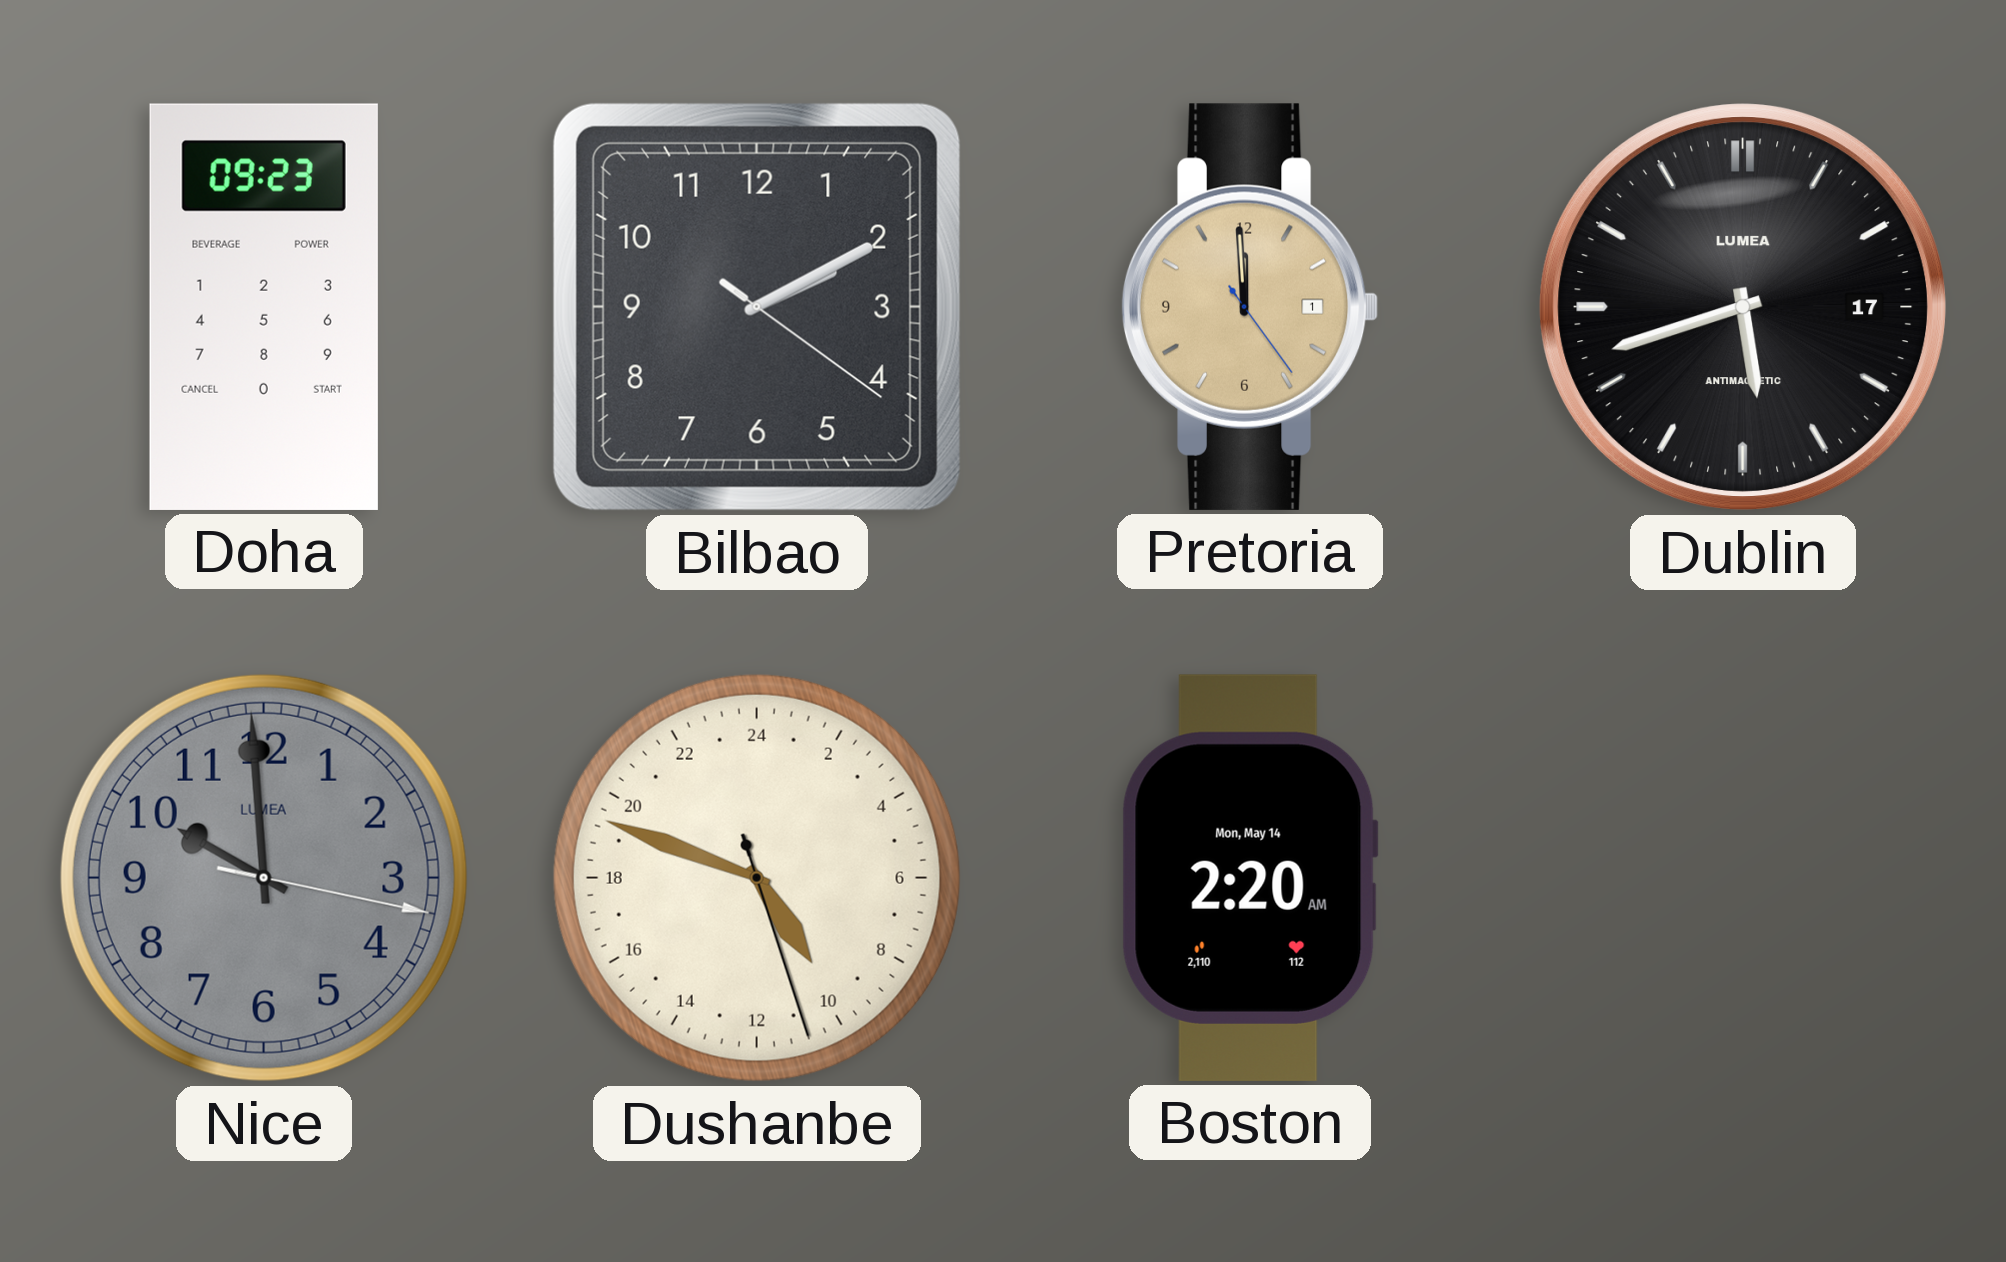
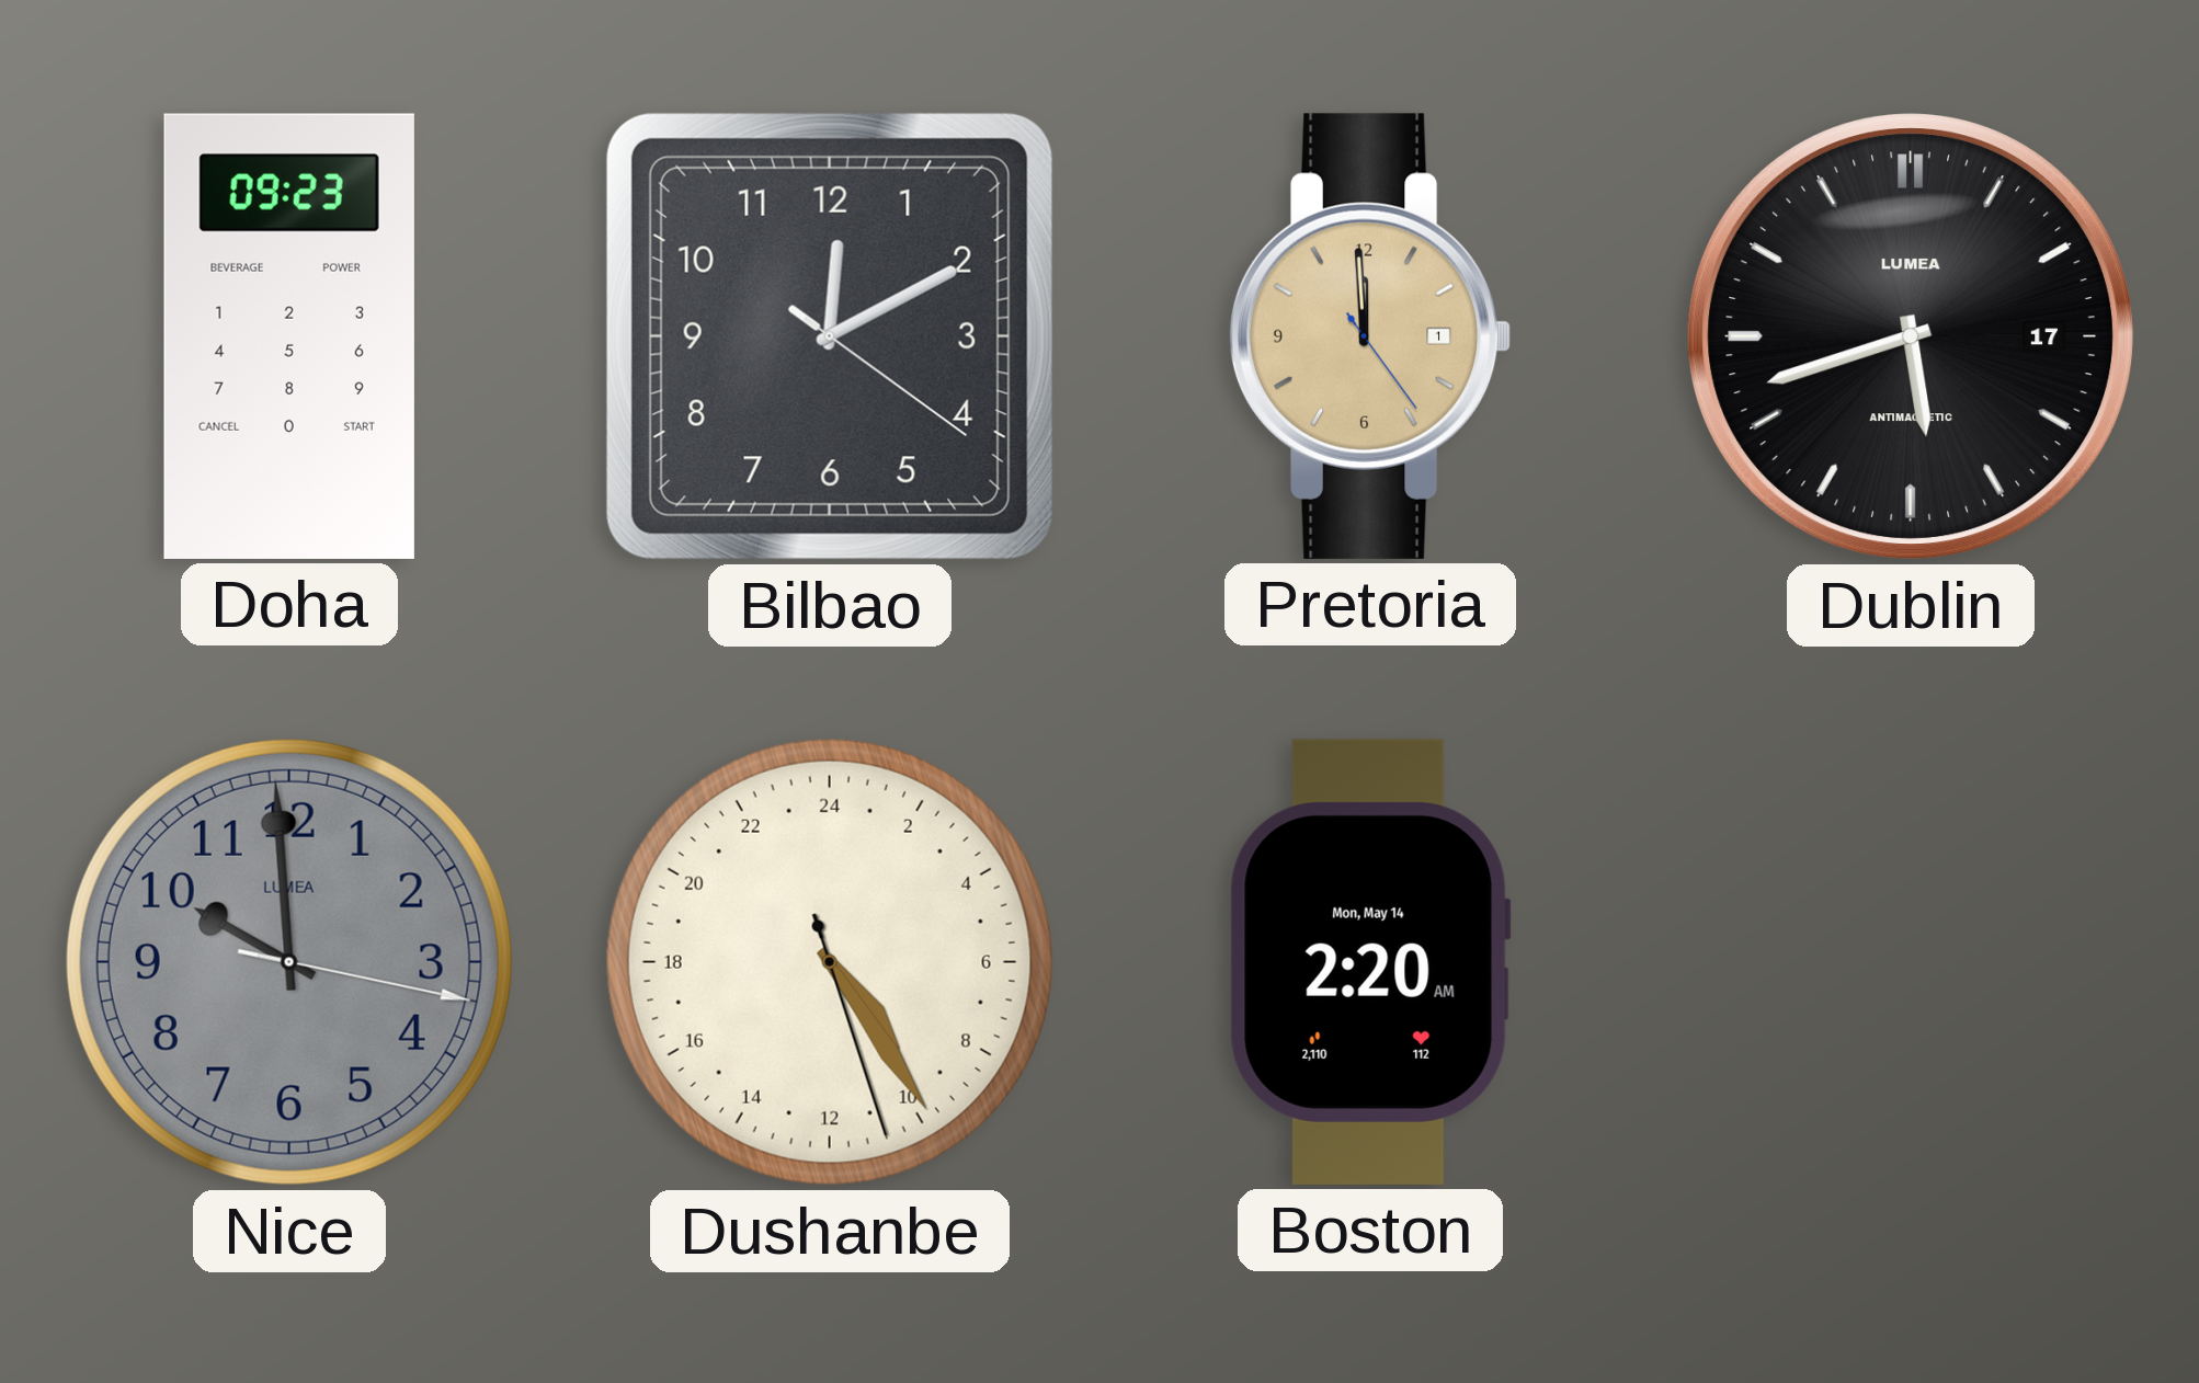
Bilbao: 2:10 -> 12:10 (830, 336)
Dushanbe: 9:48 -> 9:24 (830, 962)
